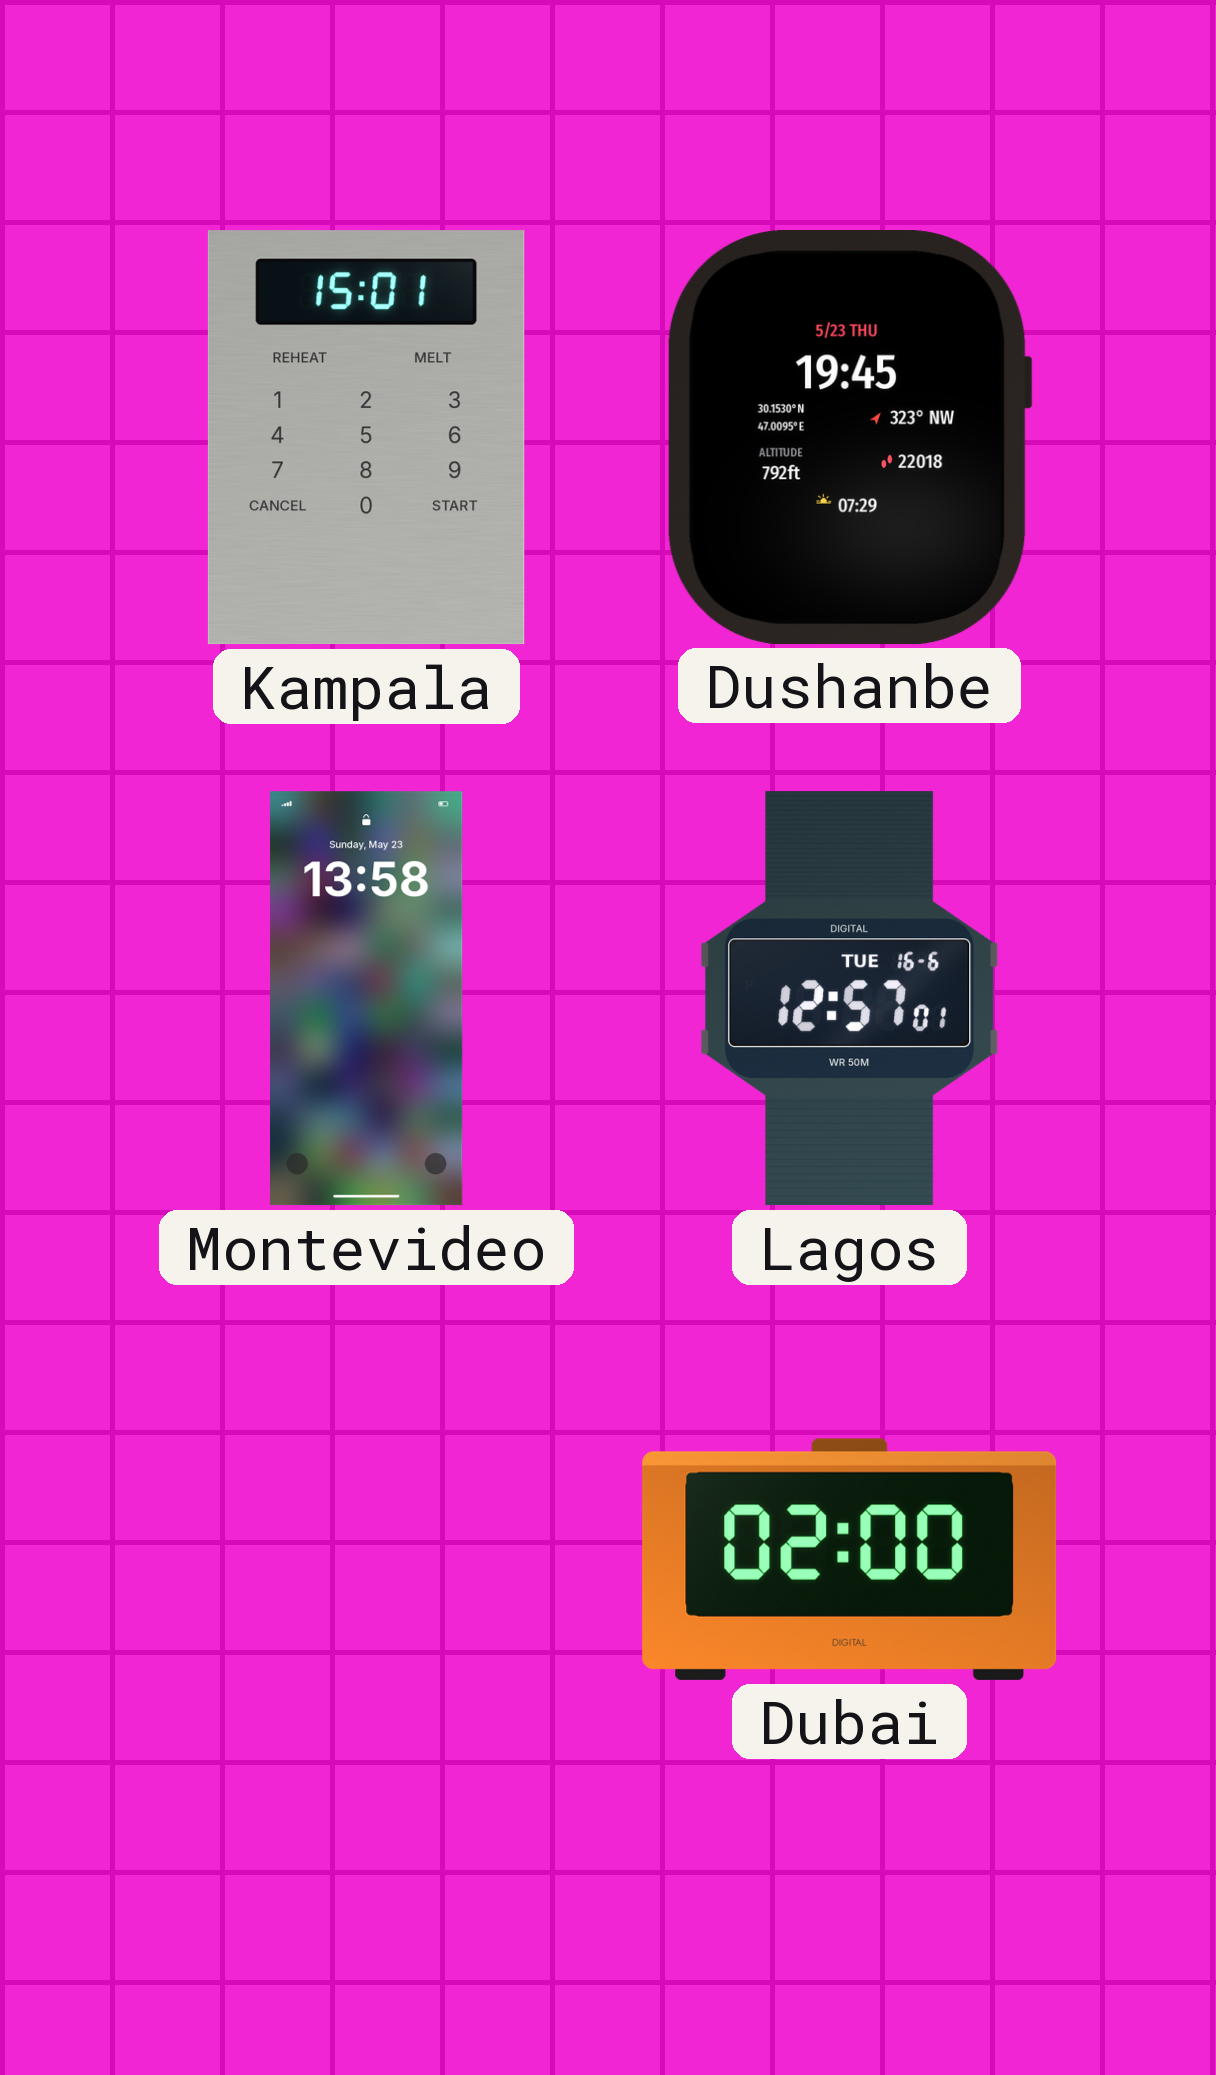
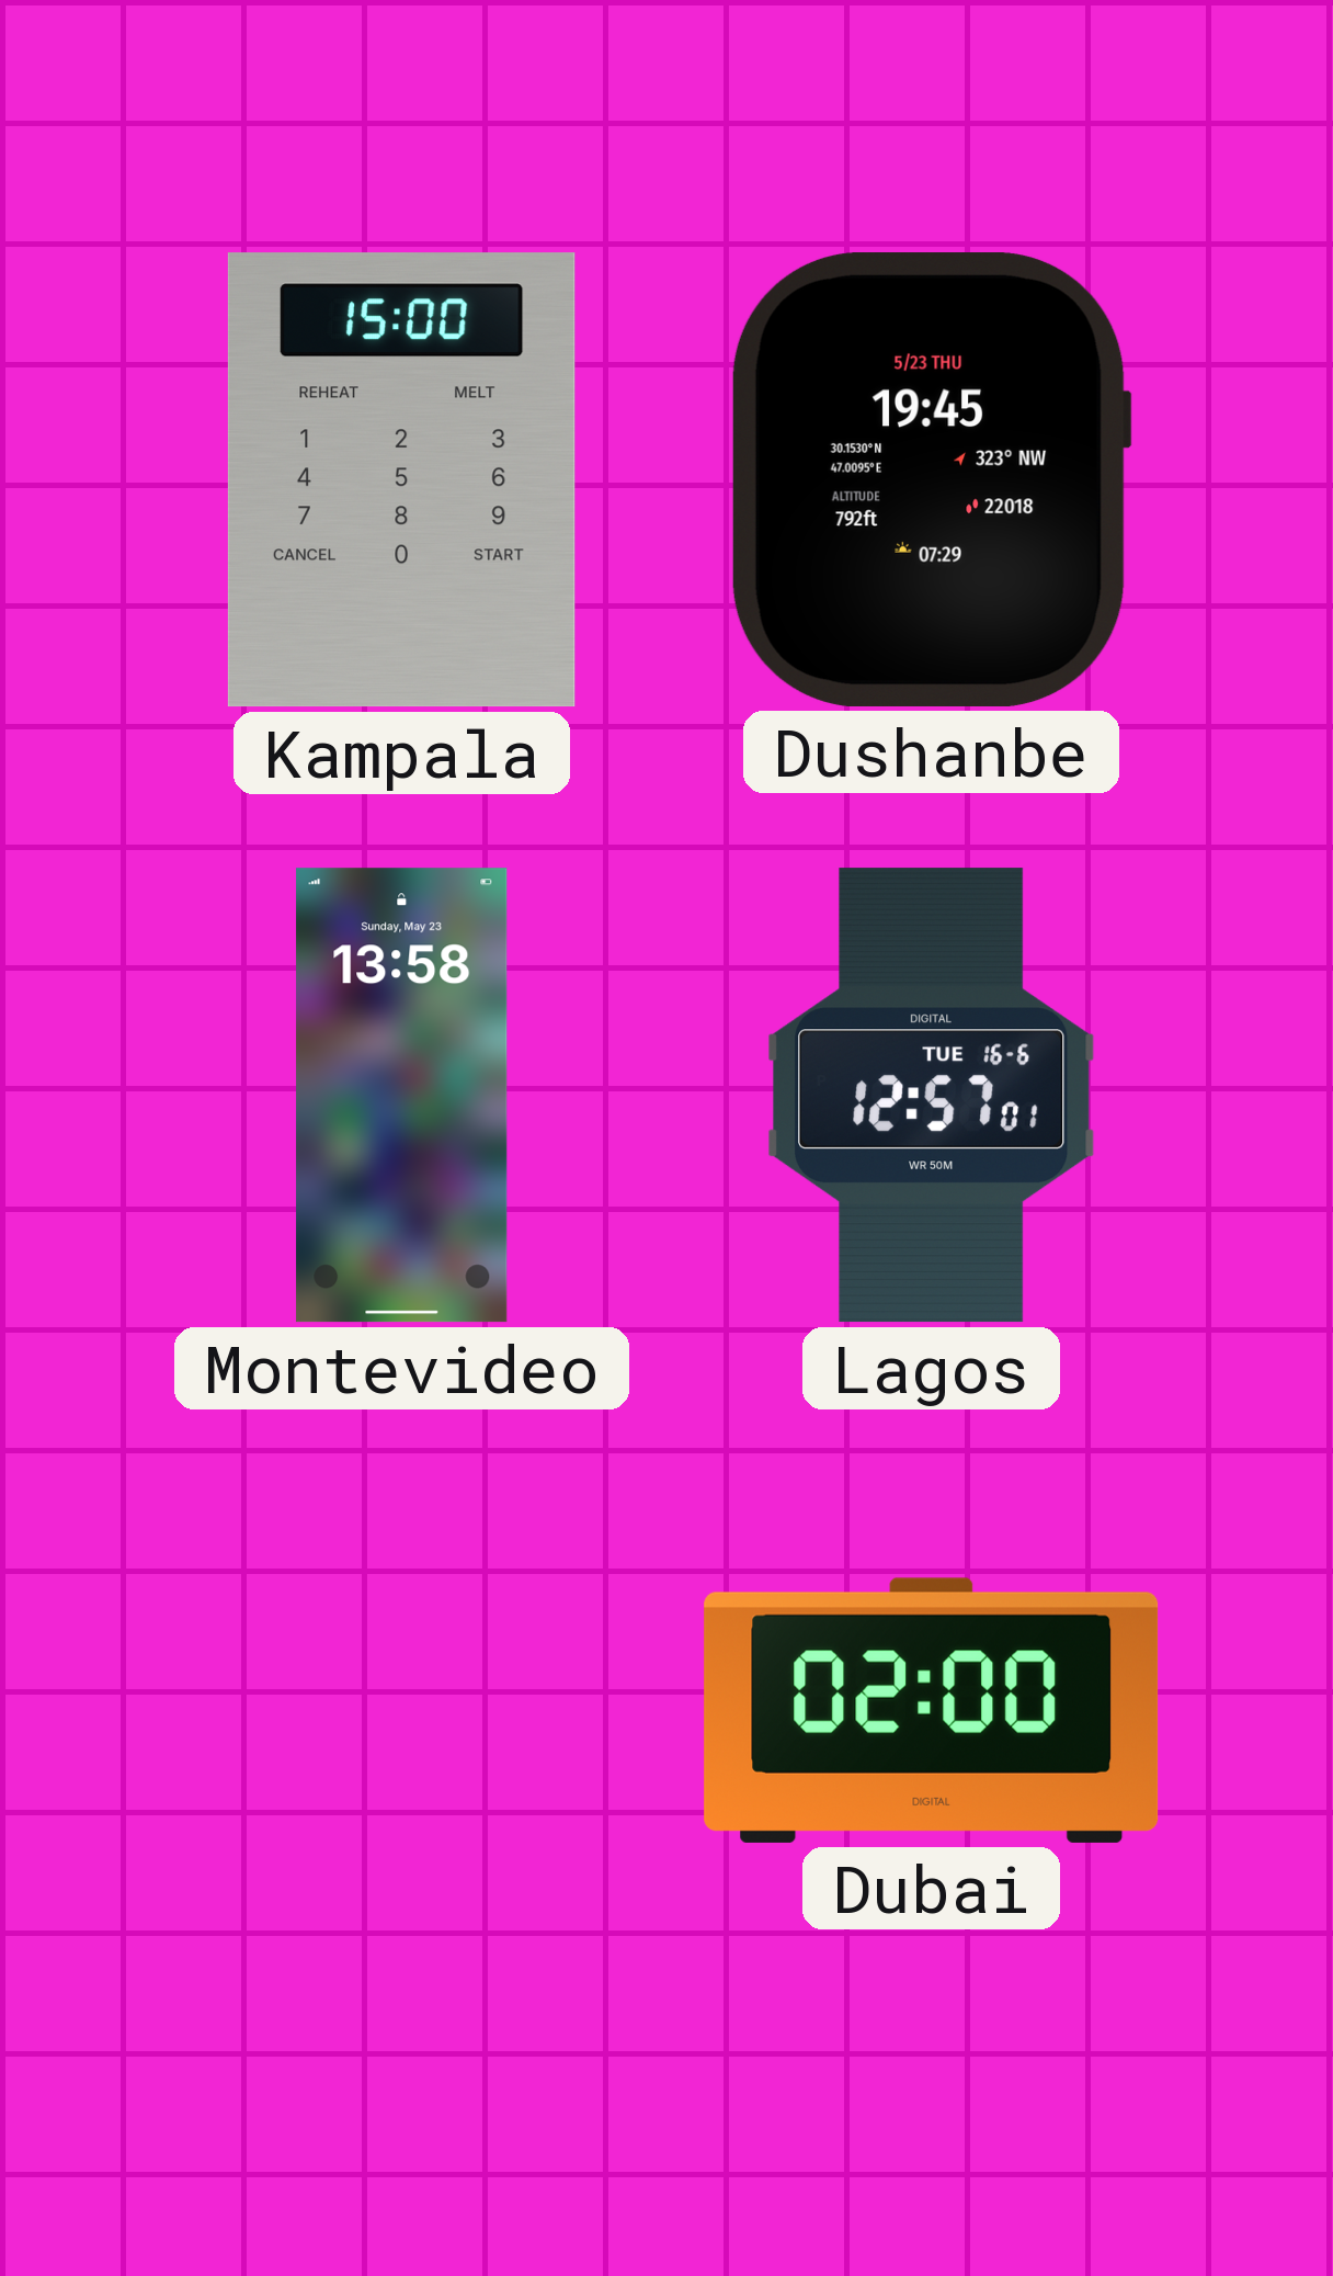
Kampala: 15:01 -> 15:00 (401, 480)
